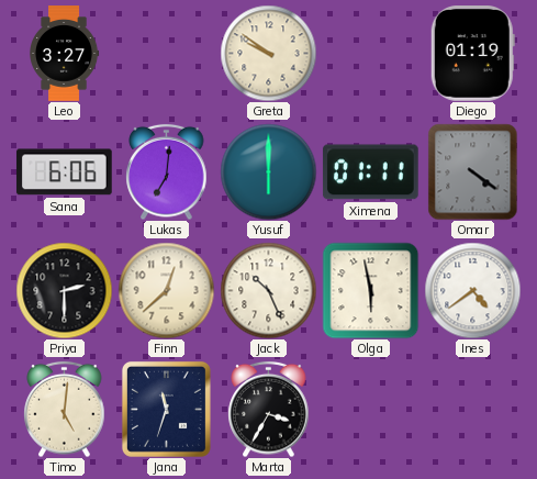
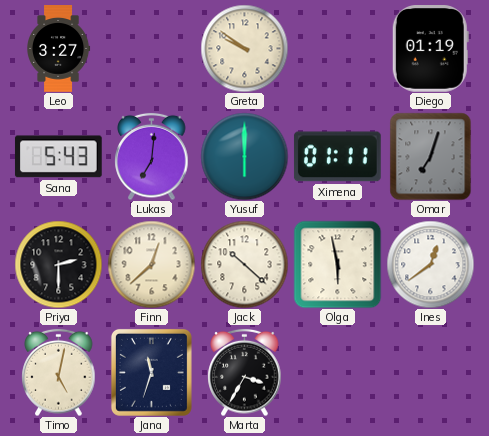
Sana: 6:06 -> 5:43 (58, 157)
Omar: 4:21 -> 7:03 (431, 156)
Jack: 10:26 -> 10:22 (244, 264)
Ines: 4:39 -> 12:39 (430, 264)
Timo: 5:01 -> 5:02 (59, 372)
